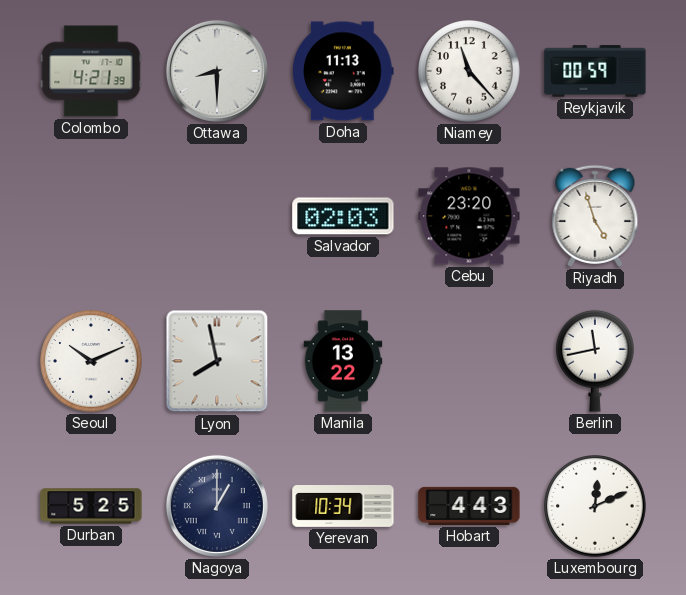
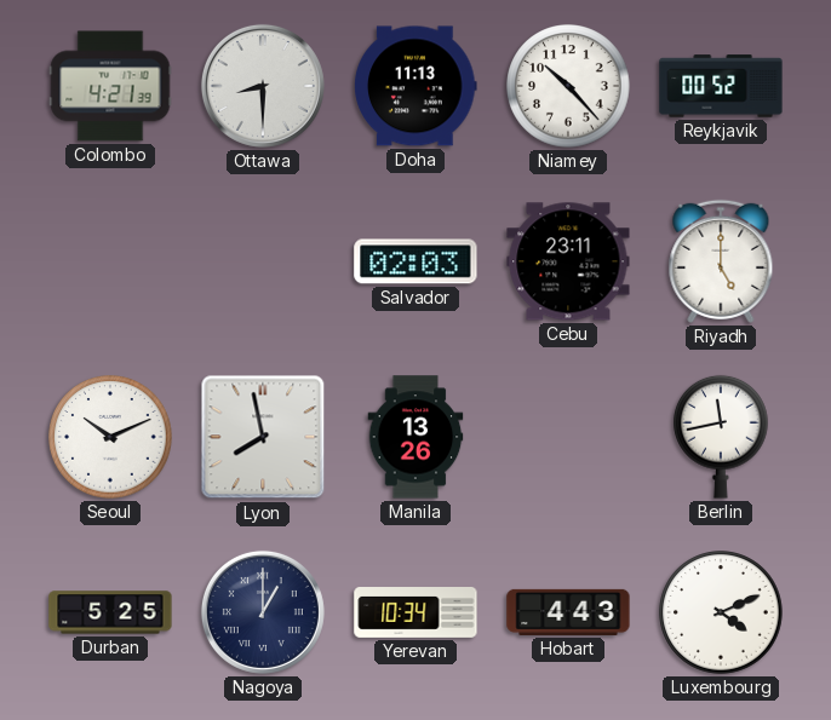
Niamey: 11:23 -> 10:23 (568, 86)
Reykjavik: 00:59 -> 00:52 (721, 86)
Cebu: 23:20 -> 23:11 (568, 261)
Riyadh: 4:57 -> 5:00 (721, 261)
Manila: 13:22 -> 13:26 (415, 437)
Luxembourg: 12:11 -> 4:11 (721, 612)
